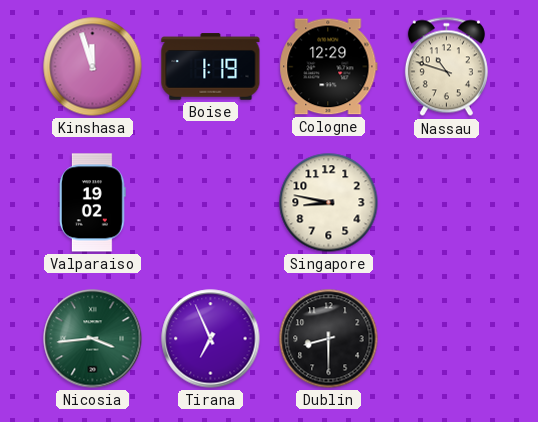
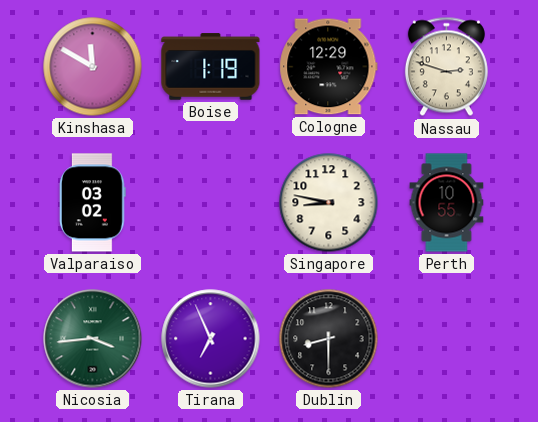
Kinshasa: 11:57 -> 11:50 (93, 67)
Nassau: 10:48 -> 2:48 (446, 67)
Valparaiso: 19:02 -> 03:02 (92, 203)
Perth: none -> 10:55 (447, 203)
